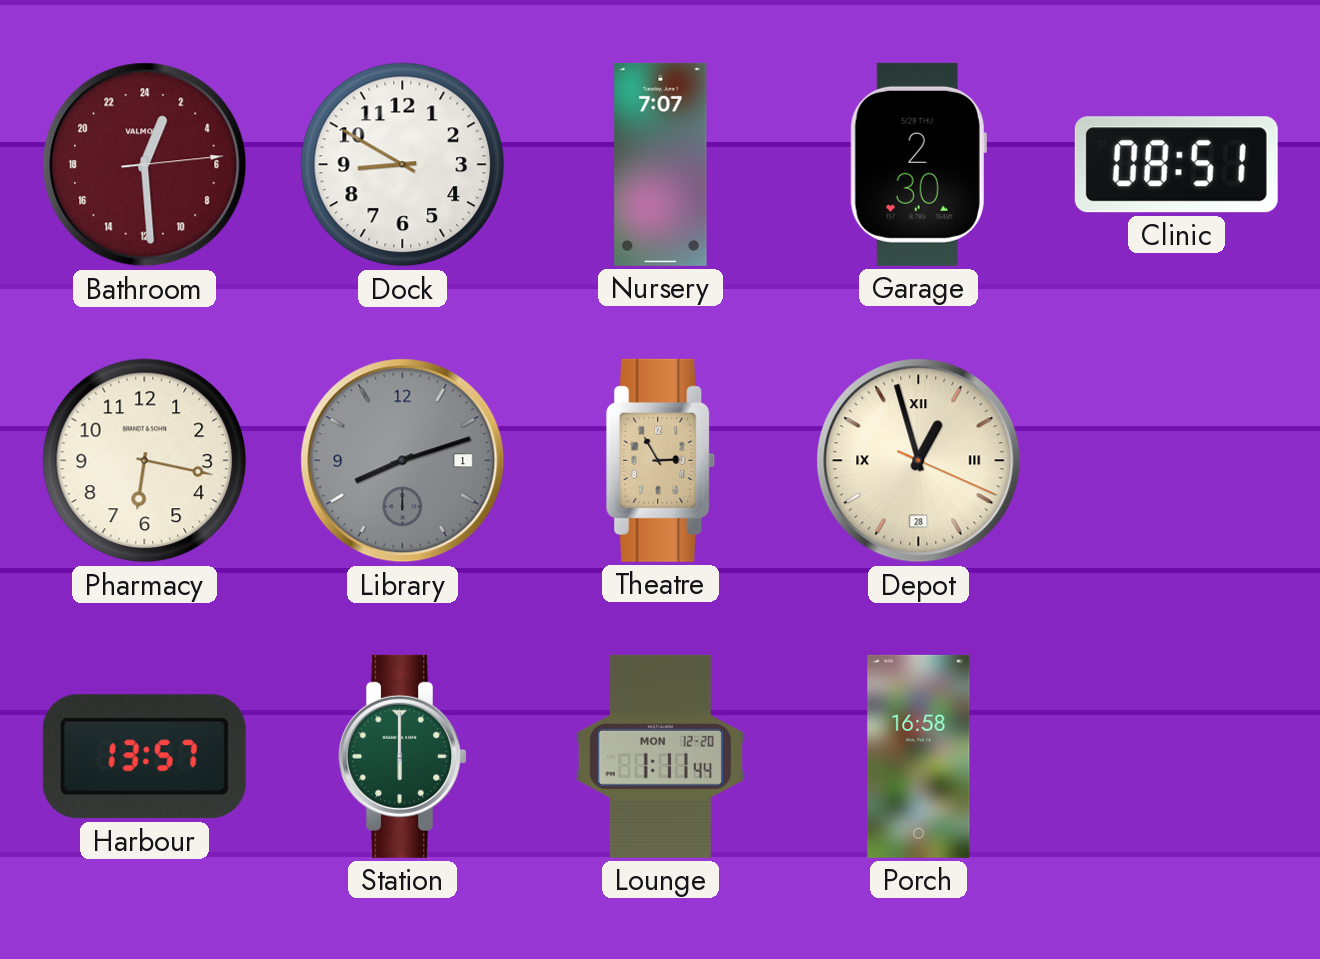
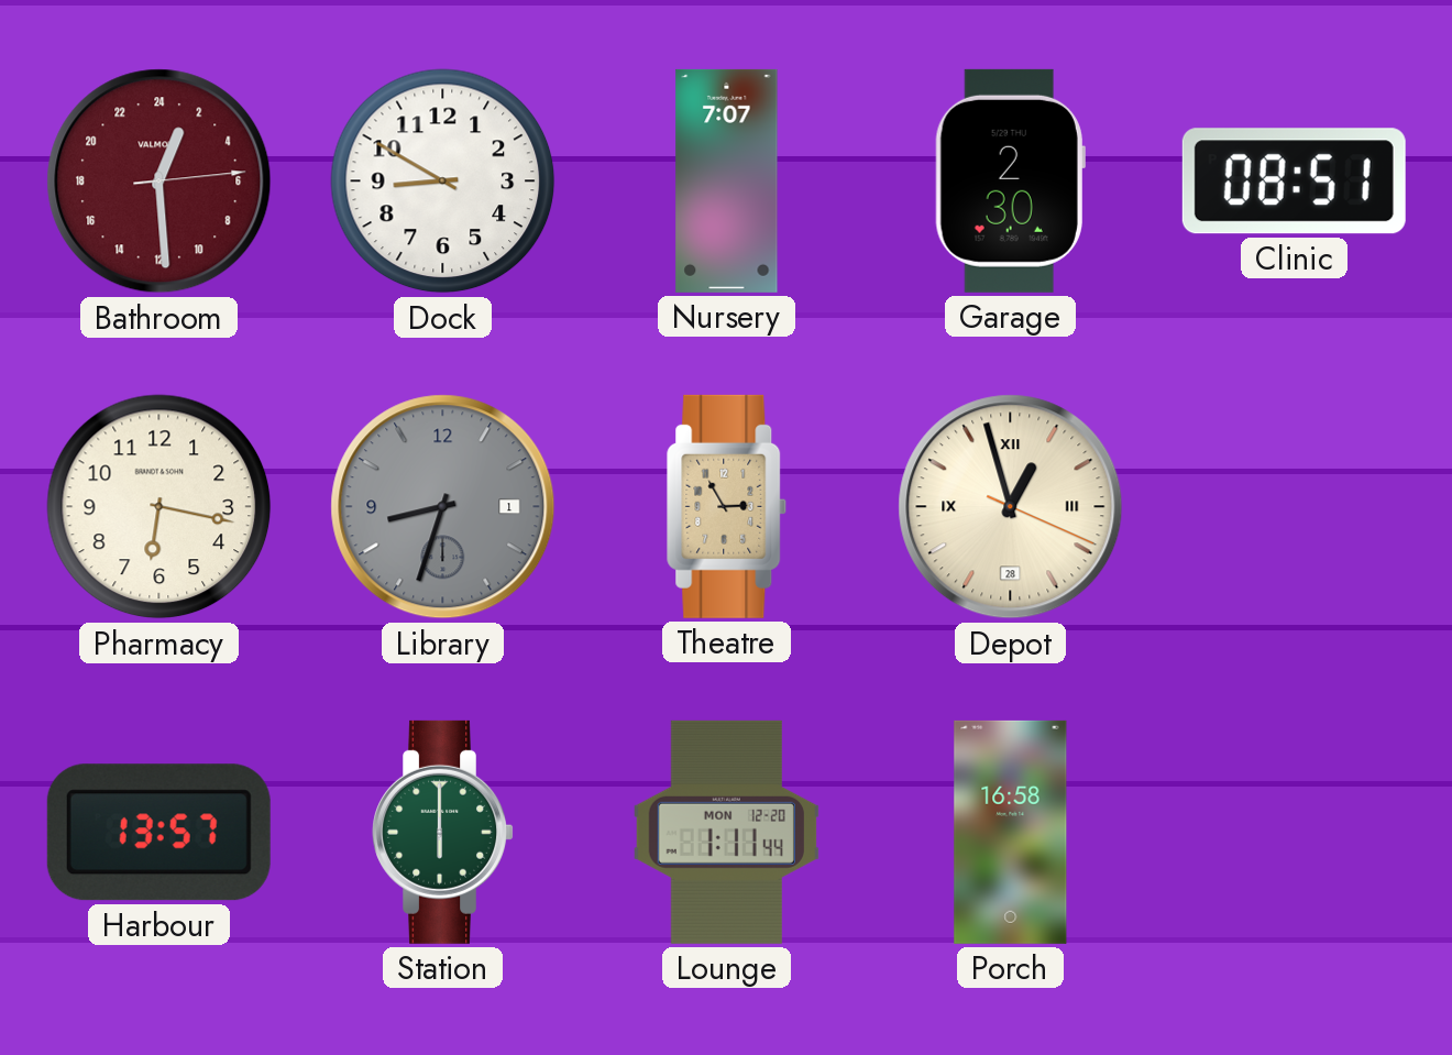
Library: 8:12 -> 8:33 (443, 507)
